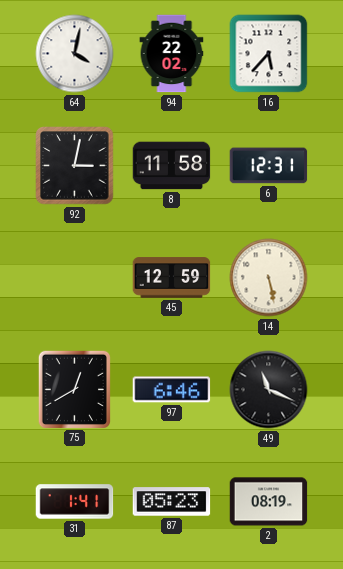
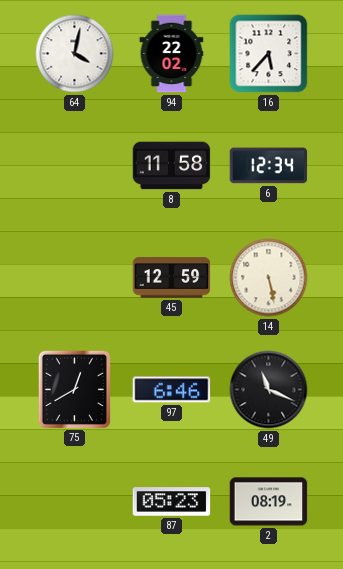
92: 3:02 -> none (75, 166)
6: 12:31 -> 12:34 (269, 166)
31: 1:41 -> none (75, 502)
